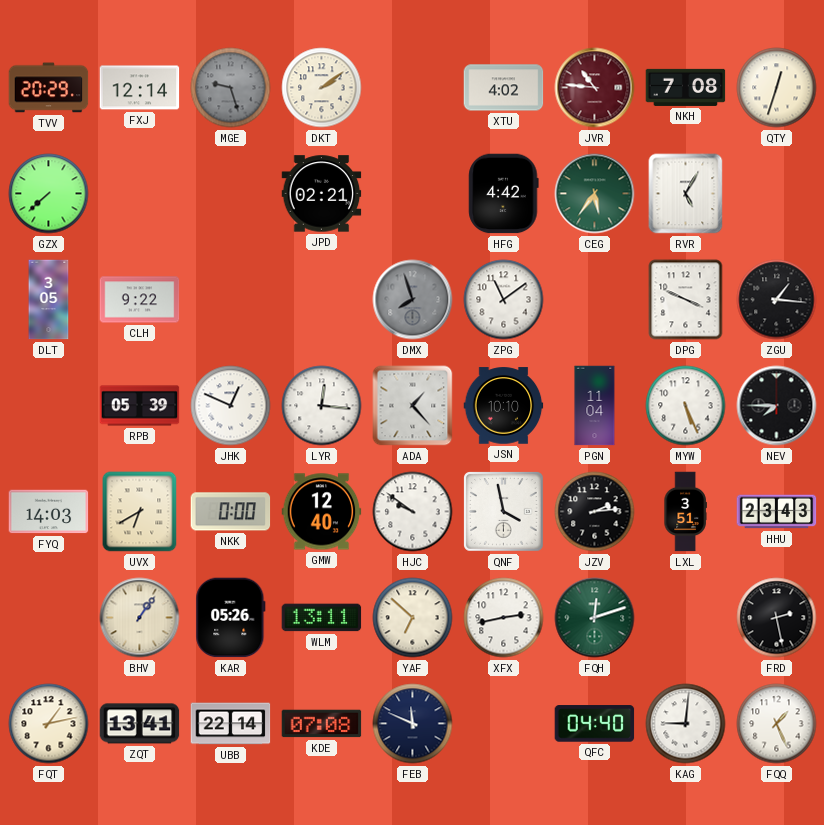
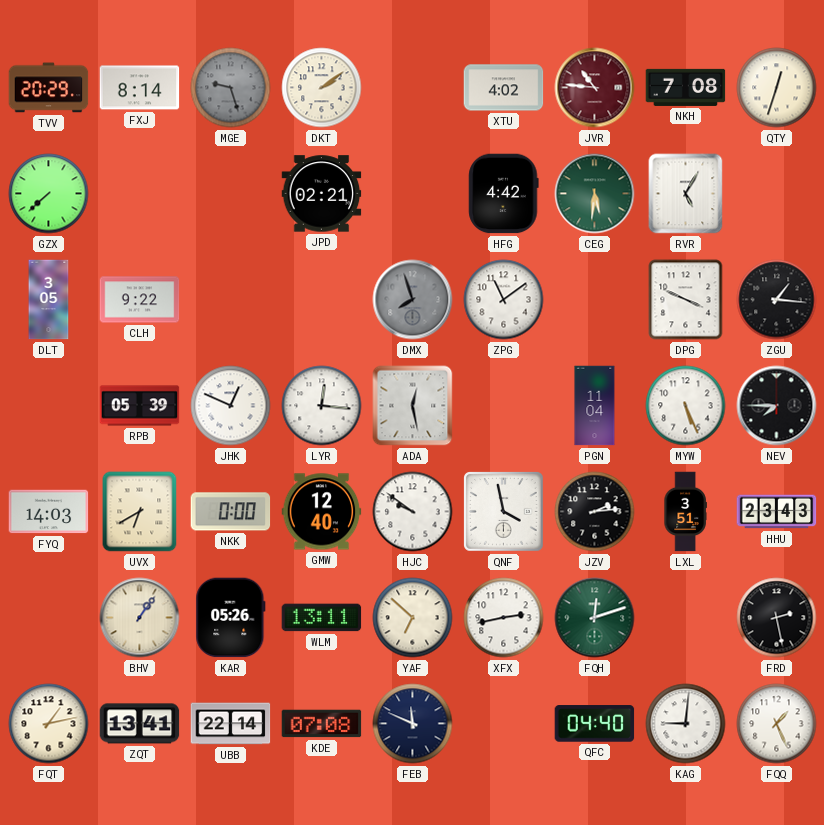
FXJ: 12:14 -> 8:14 (140, 88)
CEG: 5:36 -> 5:31 (595, 194)
ADA: 1:23 -> 12:28 (413, 406)
JSN: 10:10 -> none (504, 406)
